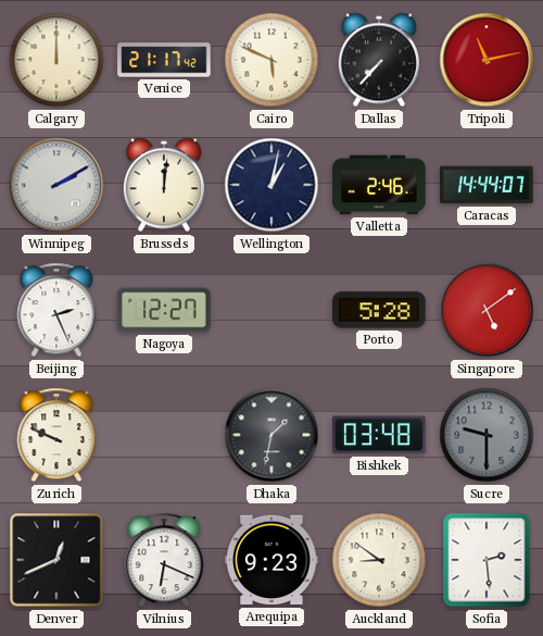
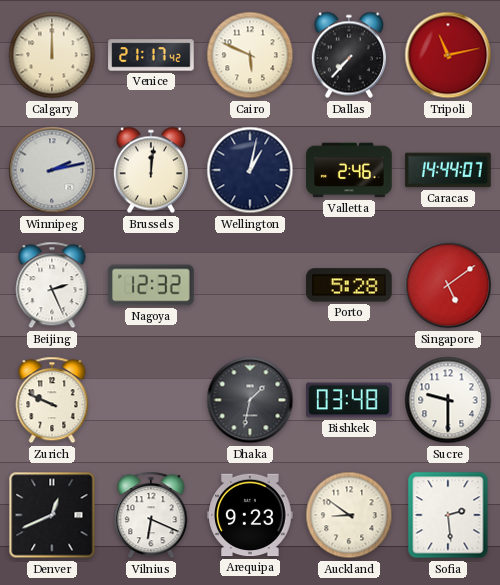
Winnipeg: 2:10 -> 2:13 (52, 170)
Nagoya: 12:27 -> 12:32 (151, 285)
Sucre dial: grey -> white (448, 400)
